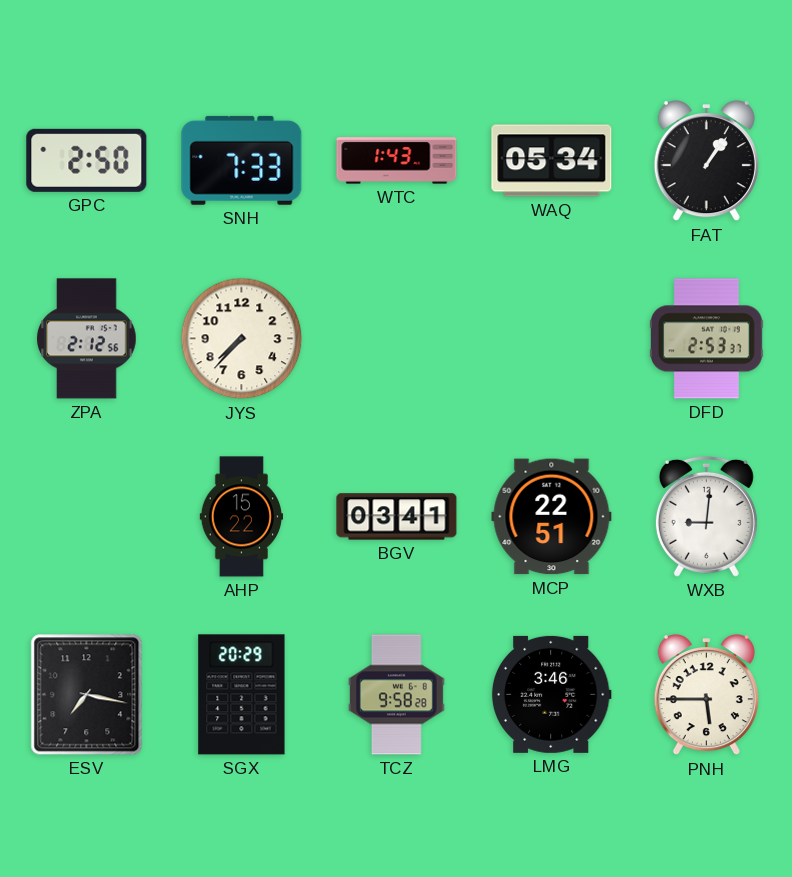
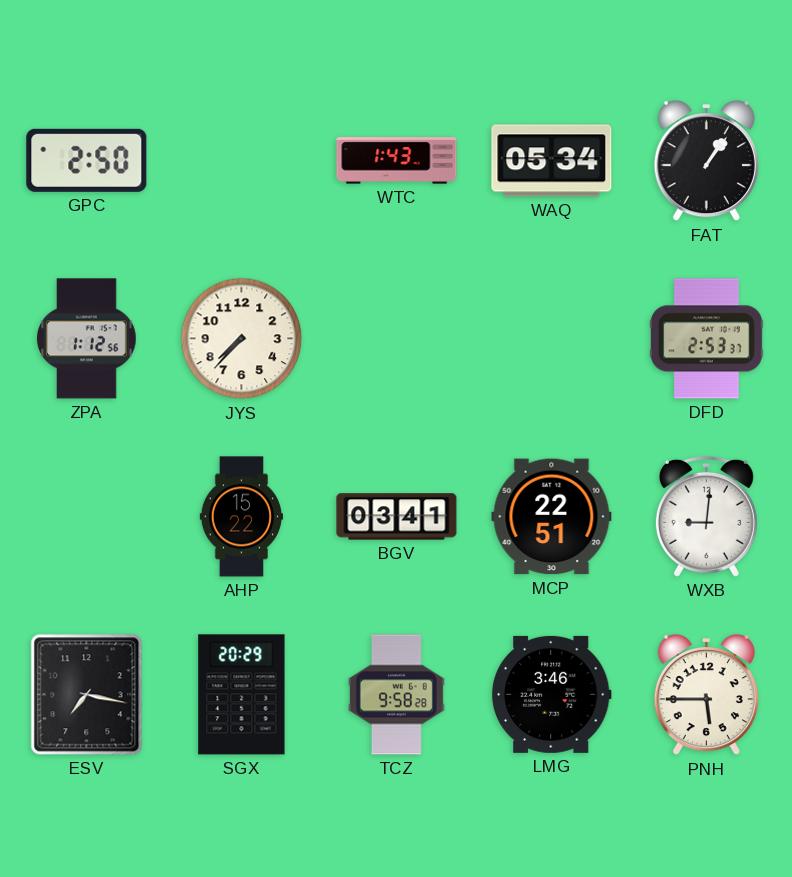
SNH: 7:33 -> none (242, 160)
ZPA: 2:12 -> 1:12 (87, 339)
